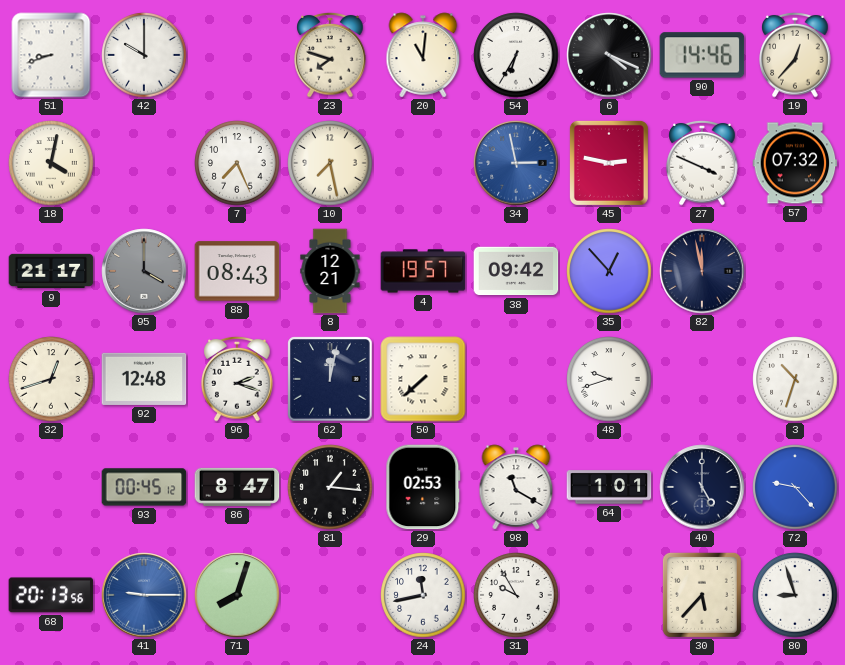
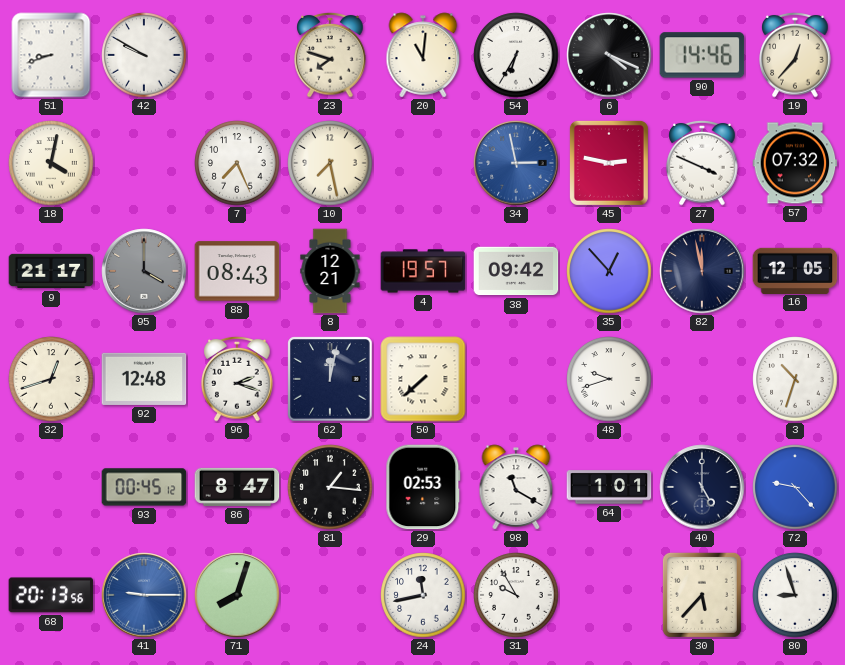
42: 10:00 -> 9:50 (144, 55)
16: none -> 12:05 (795, 270)
